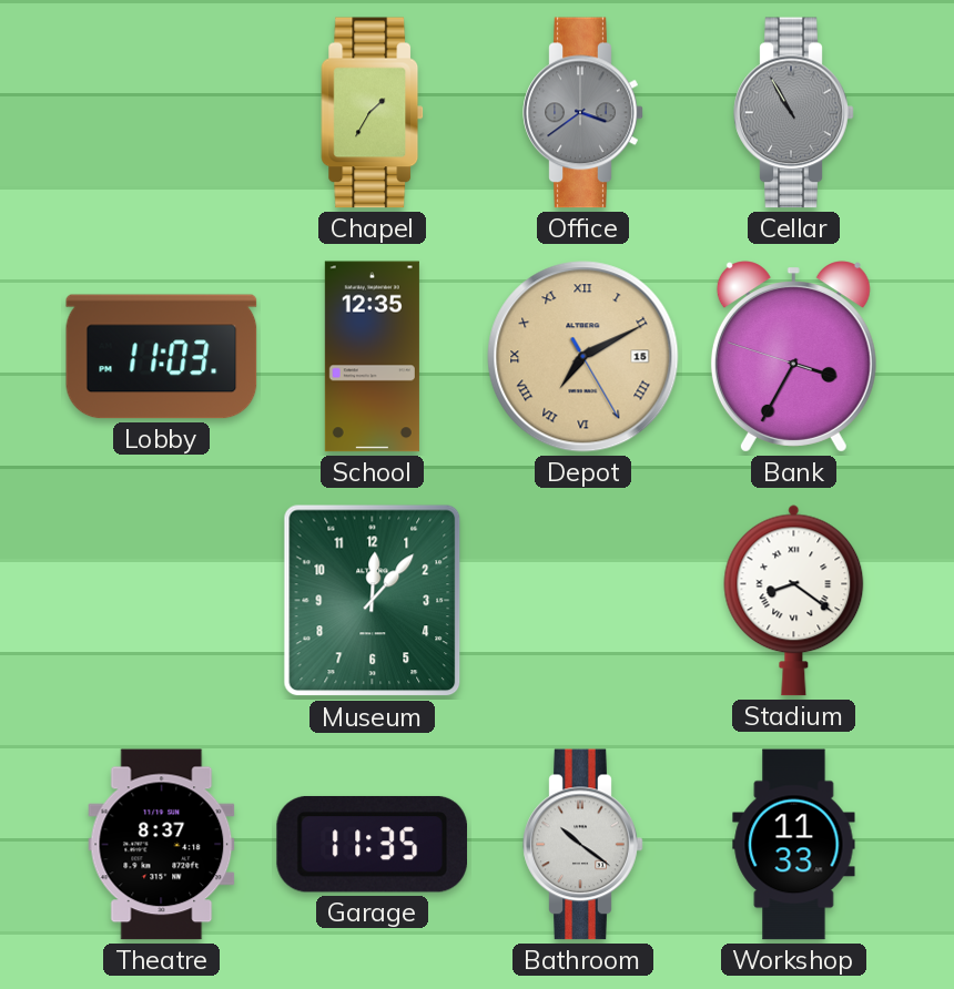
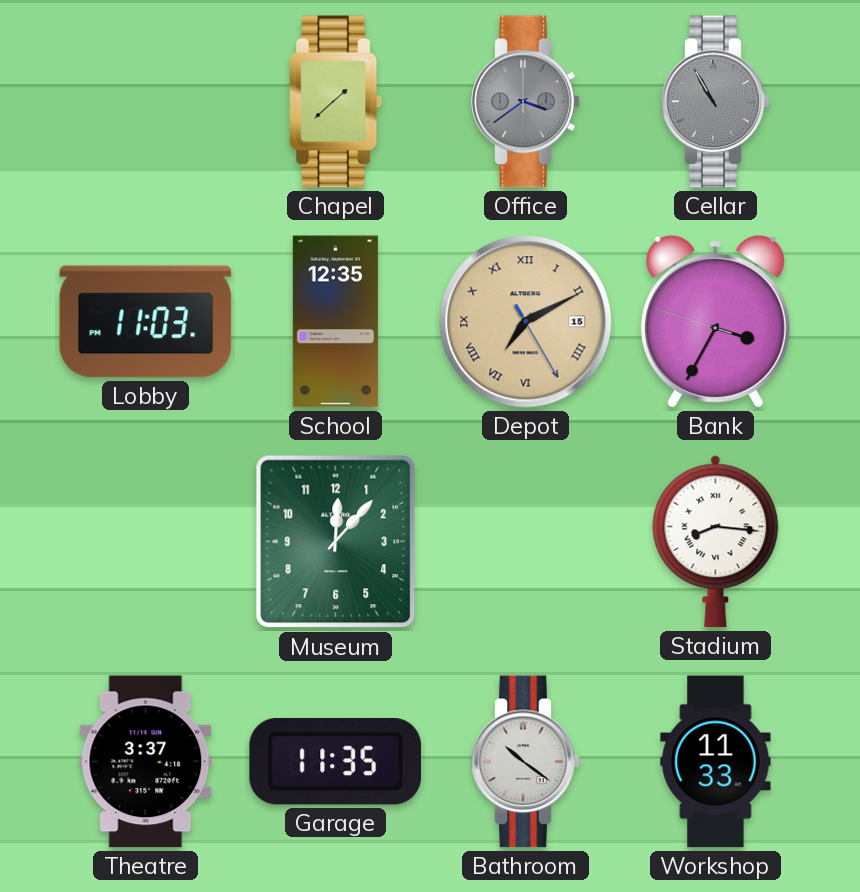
Chapel: 1:35 -> 1:38 (336, 102)
Stadium: 8:21 -> 8:16 (716, 542)
Theatre: 8:37 -> 3:37 (146, 762)
